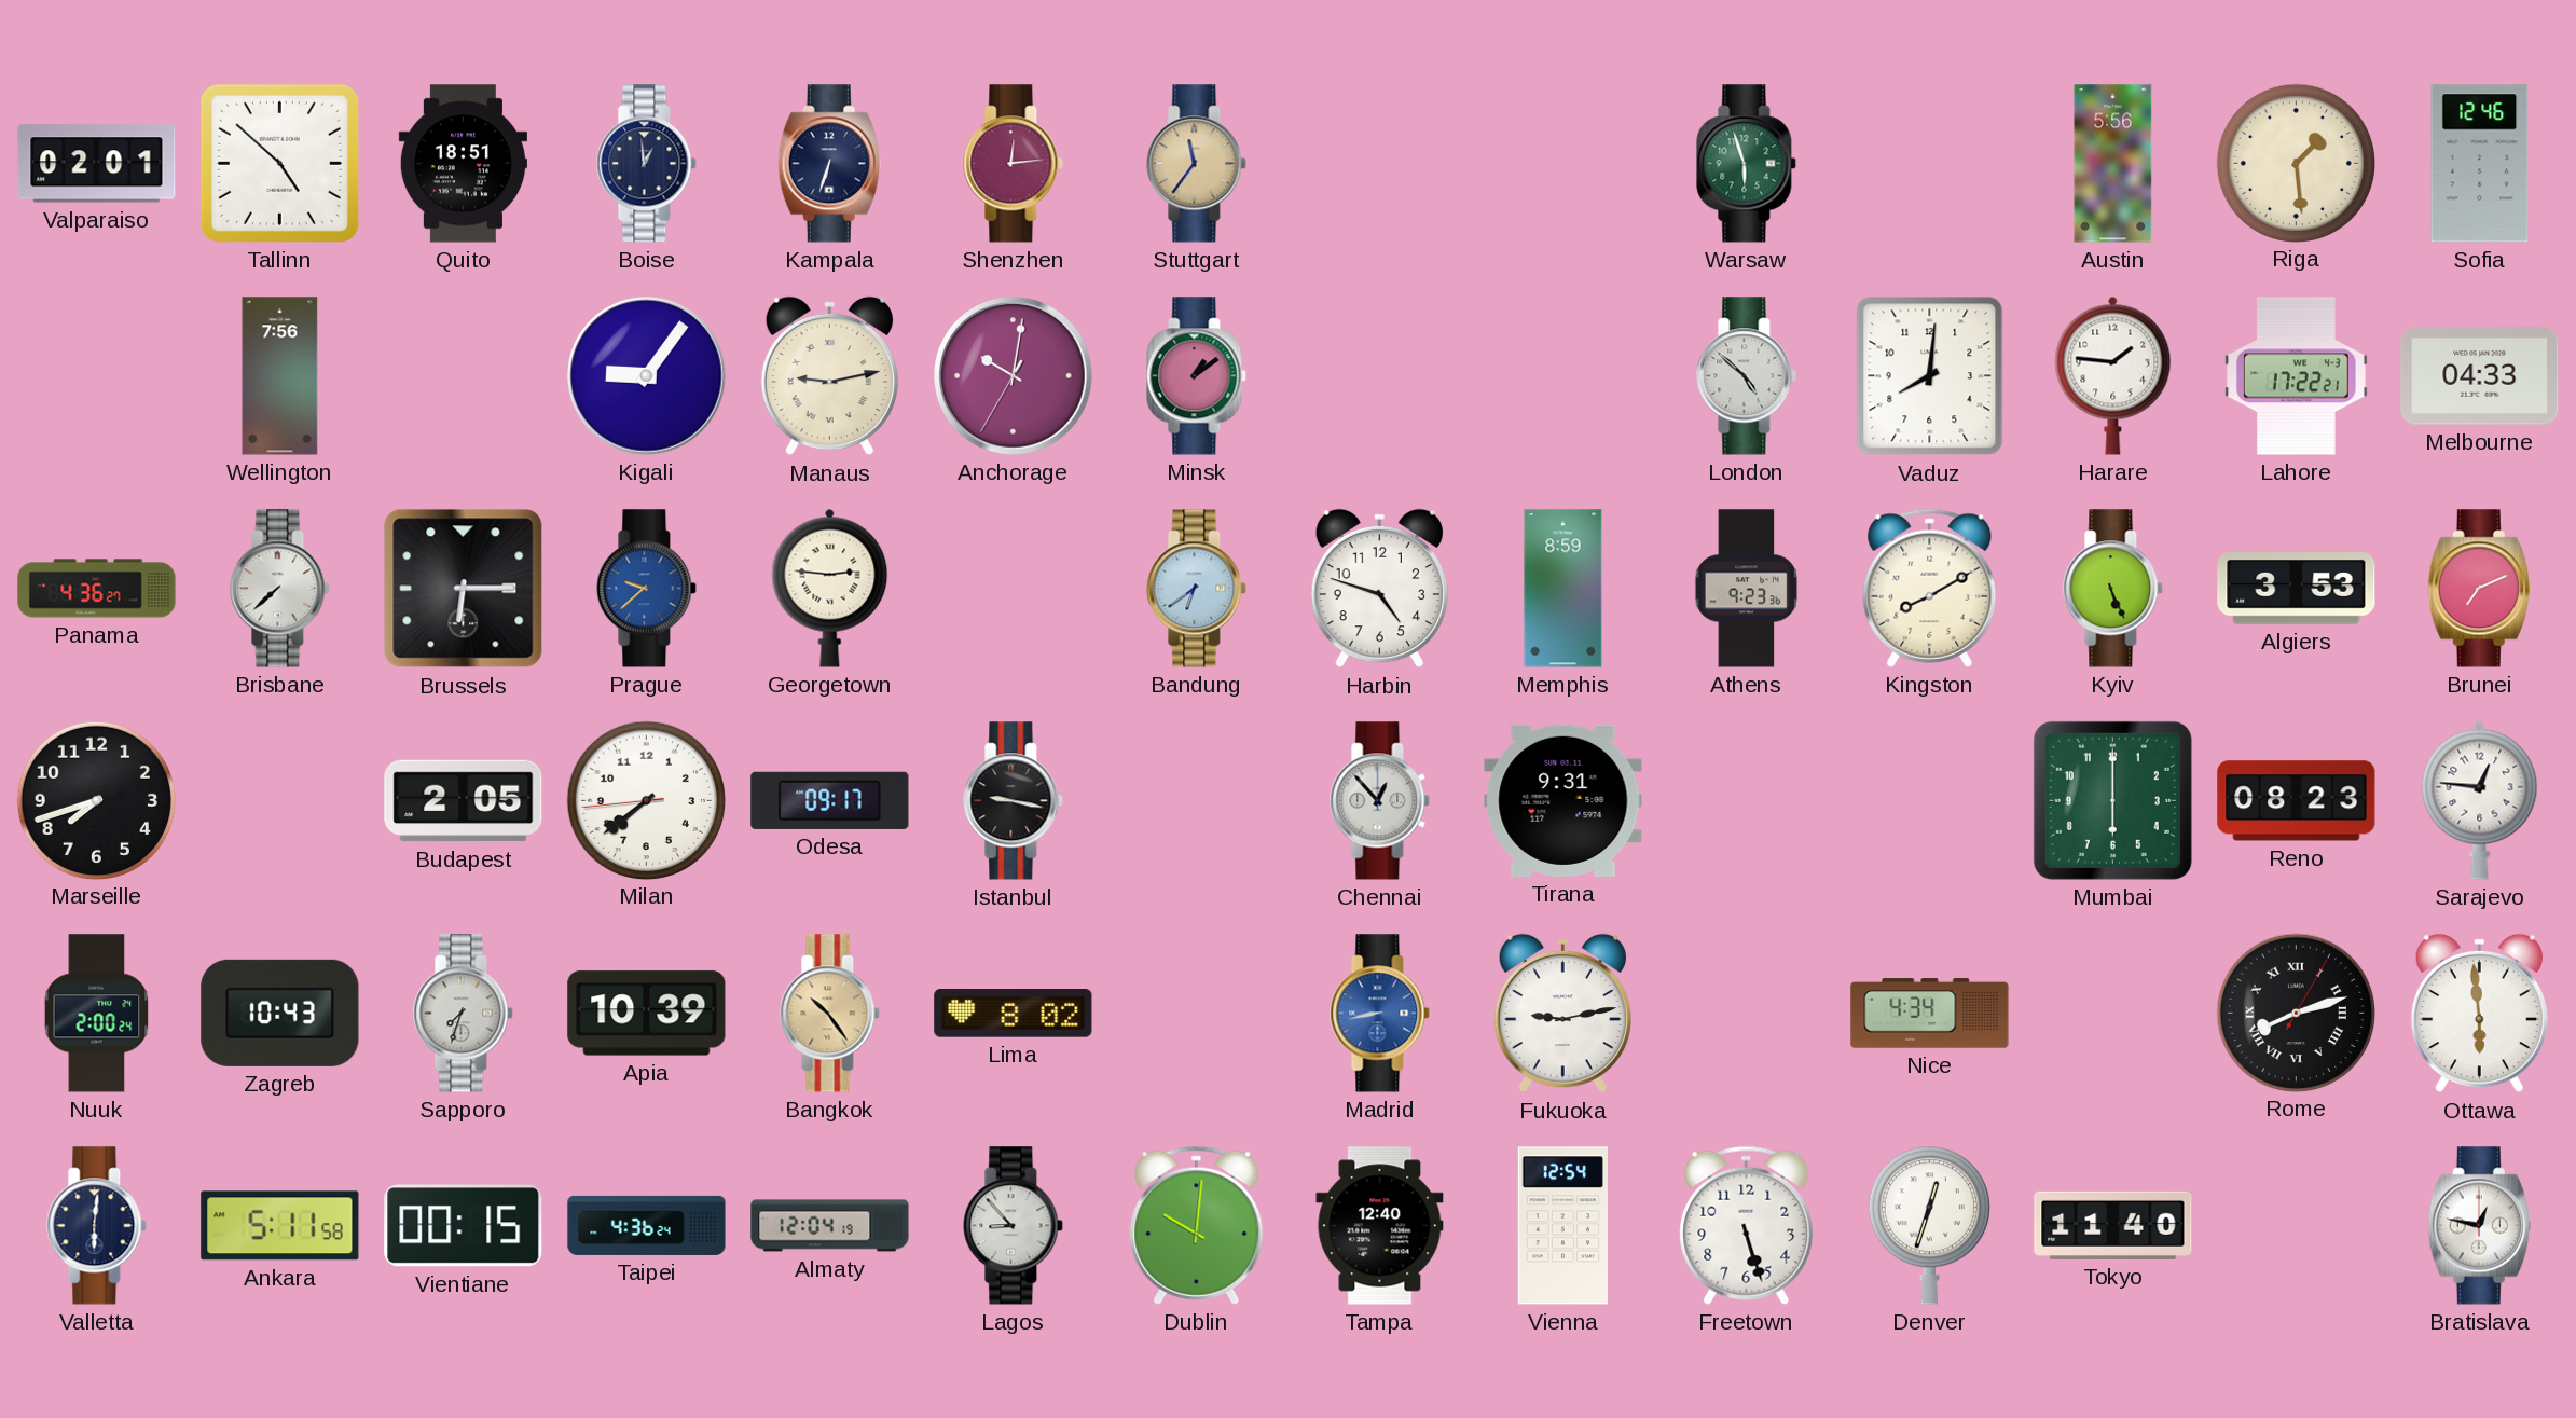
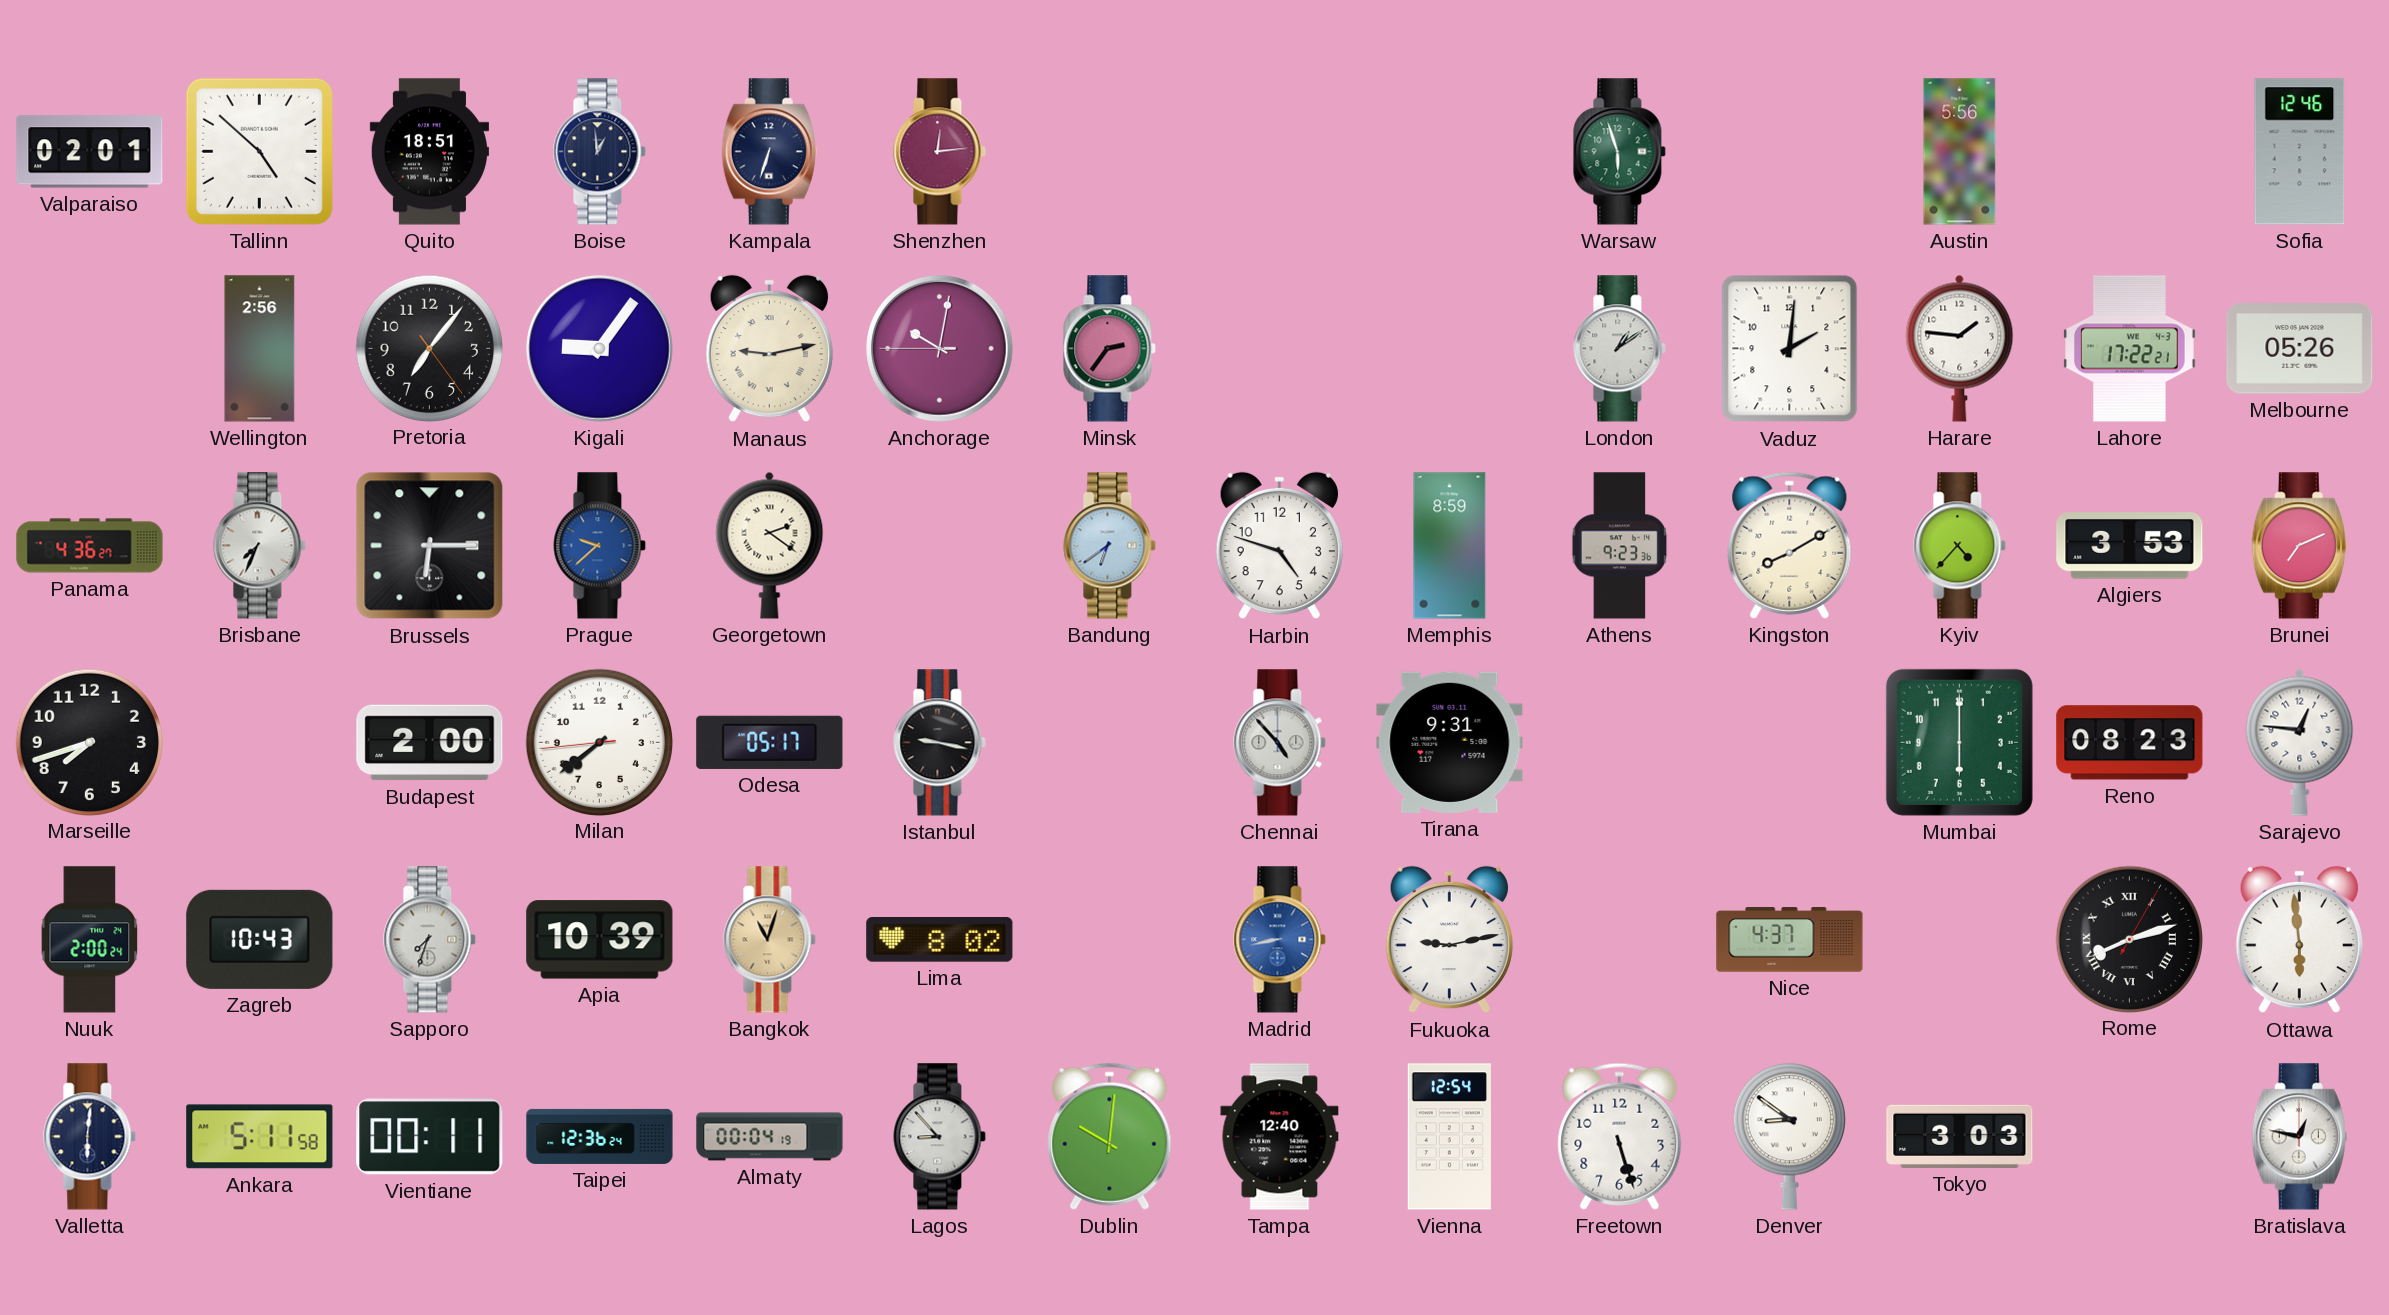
Stuttgart: 11:36 -> none (1197, 164)
Riga: 1:29 -> none (2296, 163)
Wellington: 7:56 -> 2:56 (260, 349)
Pretoria: none -> 7:06 (429, 348)
Anchorage: 10:01:35 -> 10:01:45 (940, 349)
Minsk: 1:09 -> 2:36 (1110, 349)
London: 4:52 -> 1:09 (1620, 349)
Vaduz: 8:01 -> 2:01 (1790, 349)
Melbourne: 04:33 -> 05:26 (2300, 349)
Brisbane: 7:38 -> 7:34 (260, 546)
Georgetown: 2:46 -> 2:21 (770, 545)
Kyiv: 5:26 -> 4:37 (1960, 546)
Budapest: 2:05 -> 2:00 (430, 743)
Odesa: 09:17 -> 05:17 (770, 742)
Chennai: 12:53 -> 4:53 (1280, 743)
Bangkok: 10:24 -> 11:03 (770, 940)
Nice: 4:34 -> 4:37 (1790, 940)
Vientiane: 00:15 -> 00:11 (430, 1137)
Taipei: 4:36 -> 12:36 (600, 1136)
Almaty: 12:04 -> 00:04 (770, 1137)
Denver: 12:33 -> 8:51 (1789, 1137)
Tokyo: 11:40 -> 3:03 (1960, 1136)
